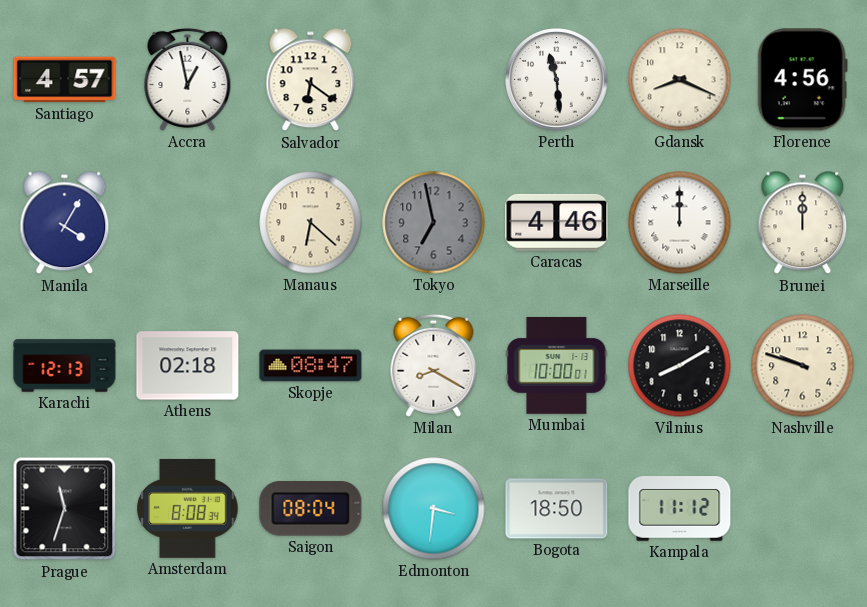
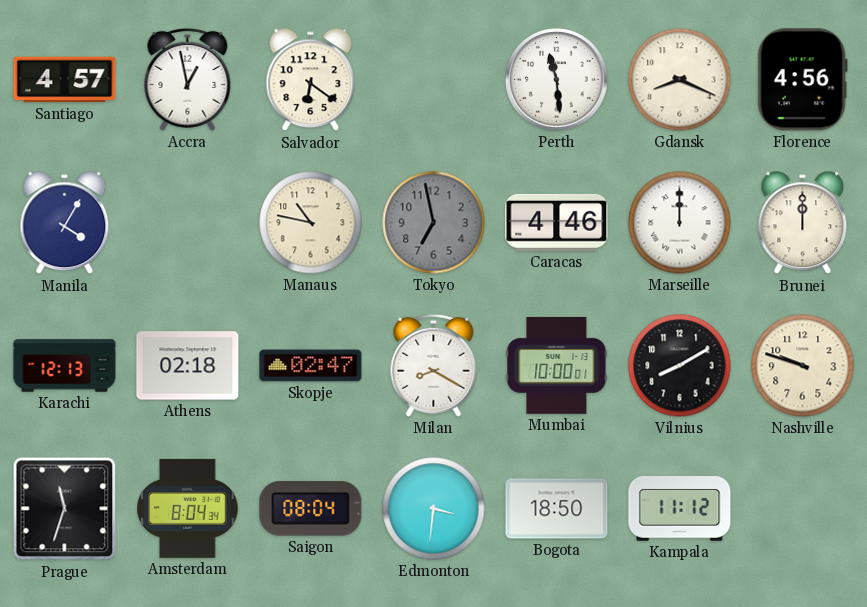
Manaus: 6:22 -> 10:47 (311, 223)
Skopje: 08:47 -> 02:47 (311, 366)
Amsterdam: 8:08 -> 8:04 (188, 508)
